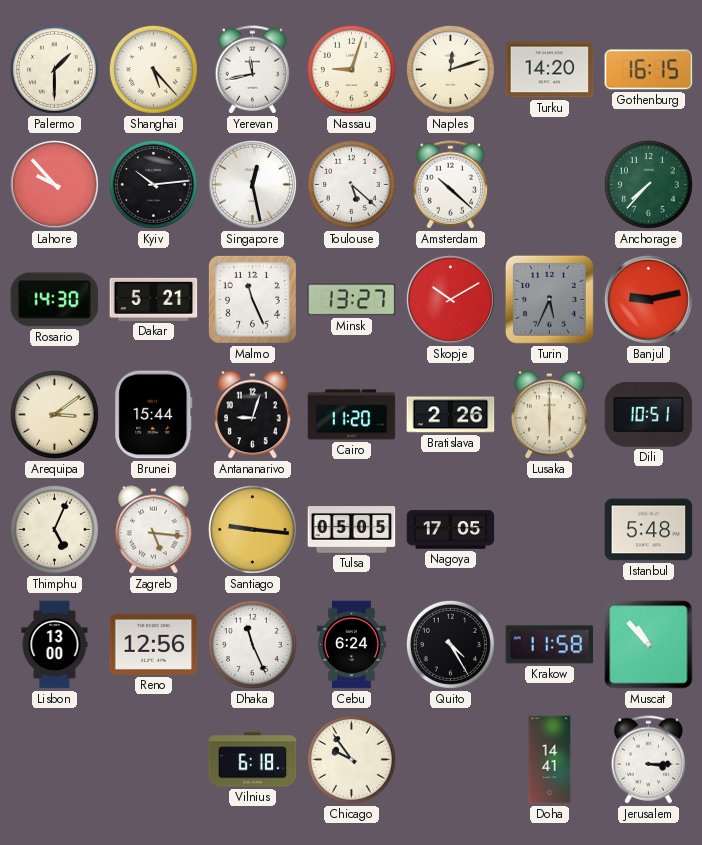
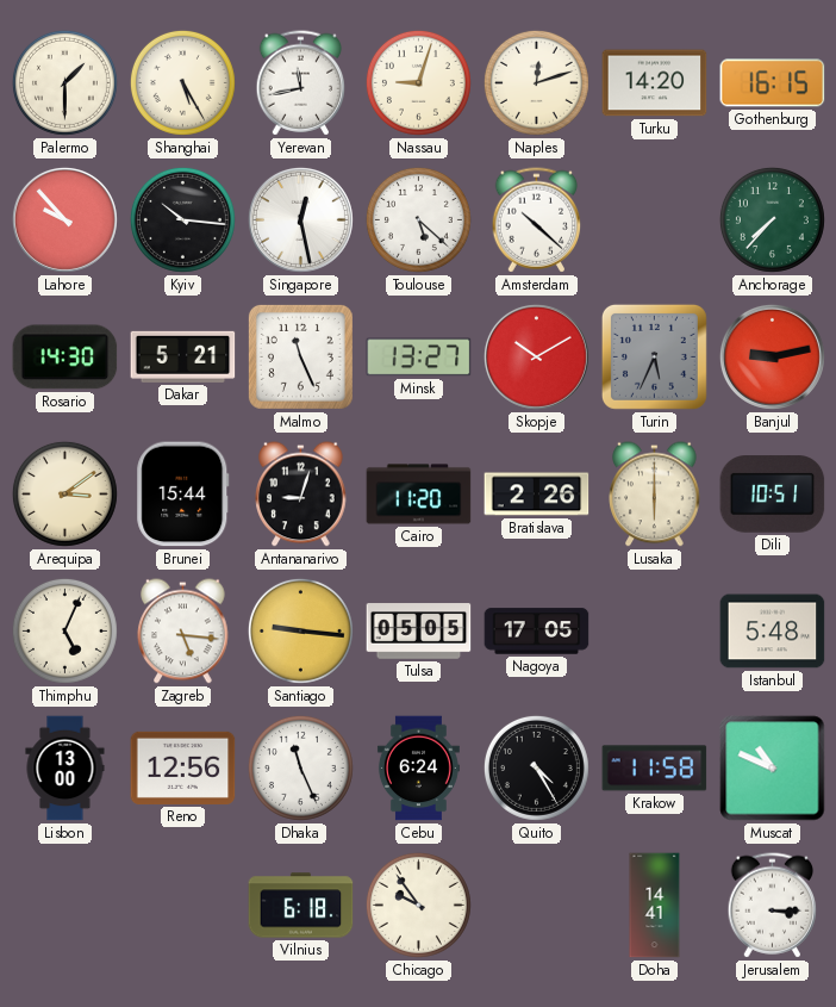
Shanghai: 5:23 -> 5:25 (182, 82)
Kyiv: 10:14 -> 10:16 (182, 219)
Muscat: 10:53 -> 10:49 (773, 769)
